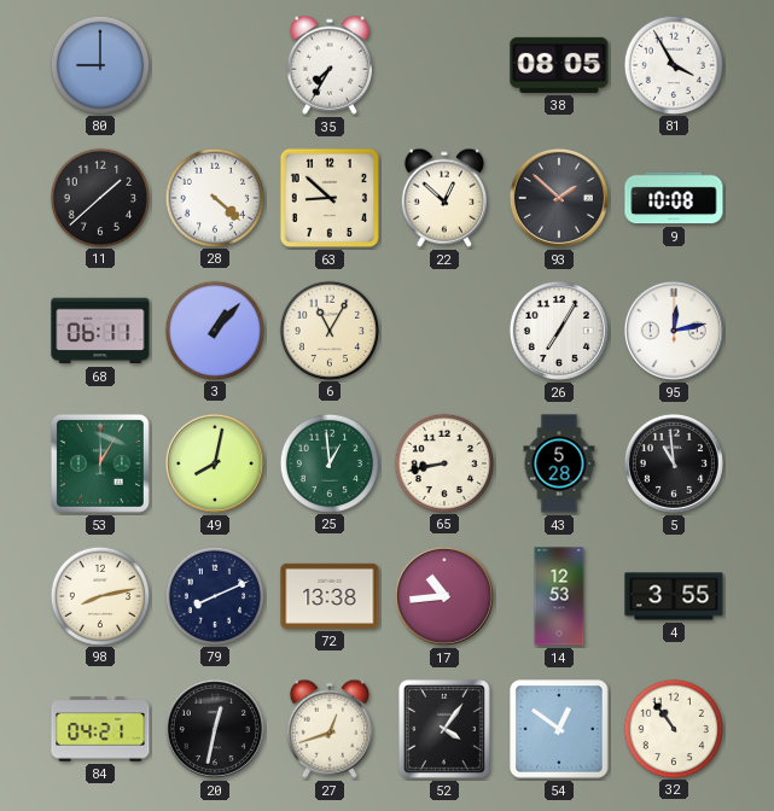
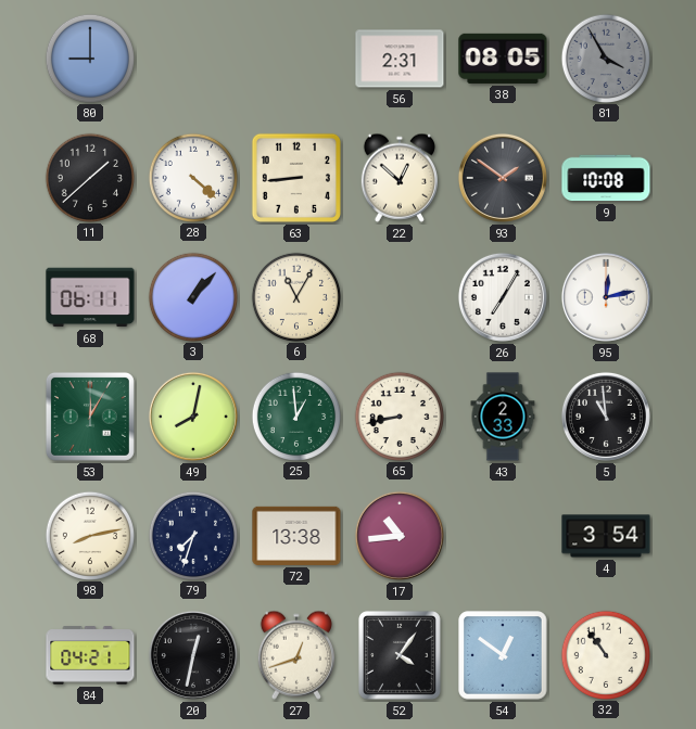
35: 7:35 -> none (330, 65)
56: none -> 2:31 (400, 59)
81 dial: white -> grey (605, 57)
63: 8:52 -> 8:44 (296, 178)
93: 1:52 -> 1:51 (503, 178)
43: 5:28 -> 2:33 (503, 417)
79: 8:11 -> 7:33 (192, 535)
14: 12:53 -> none (559, 596)
4: 3:55 -> 3:54 (606, 536)
